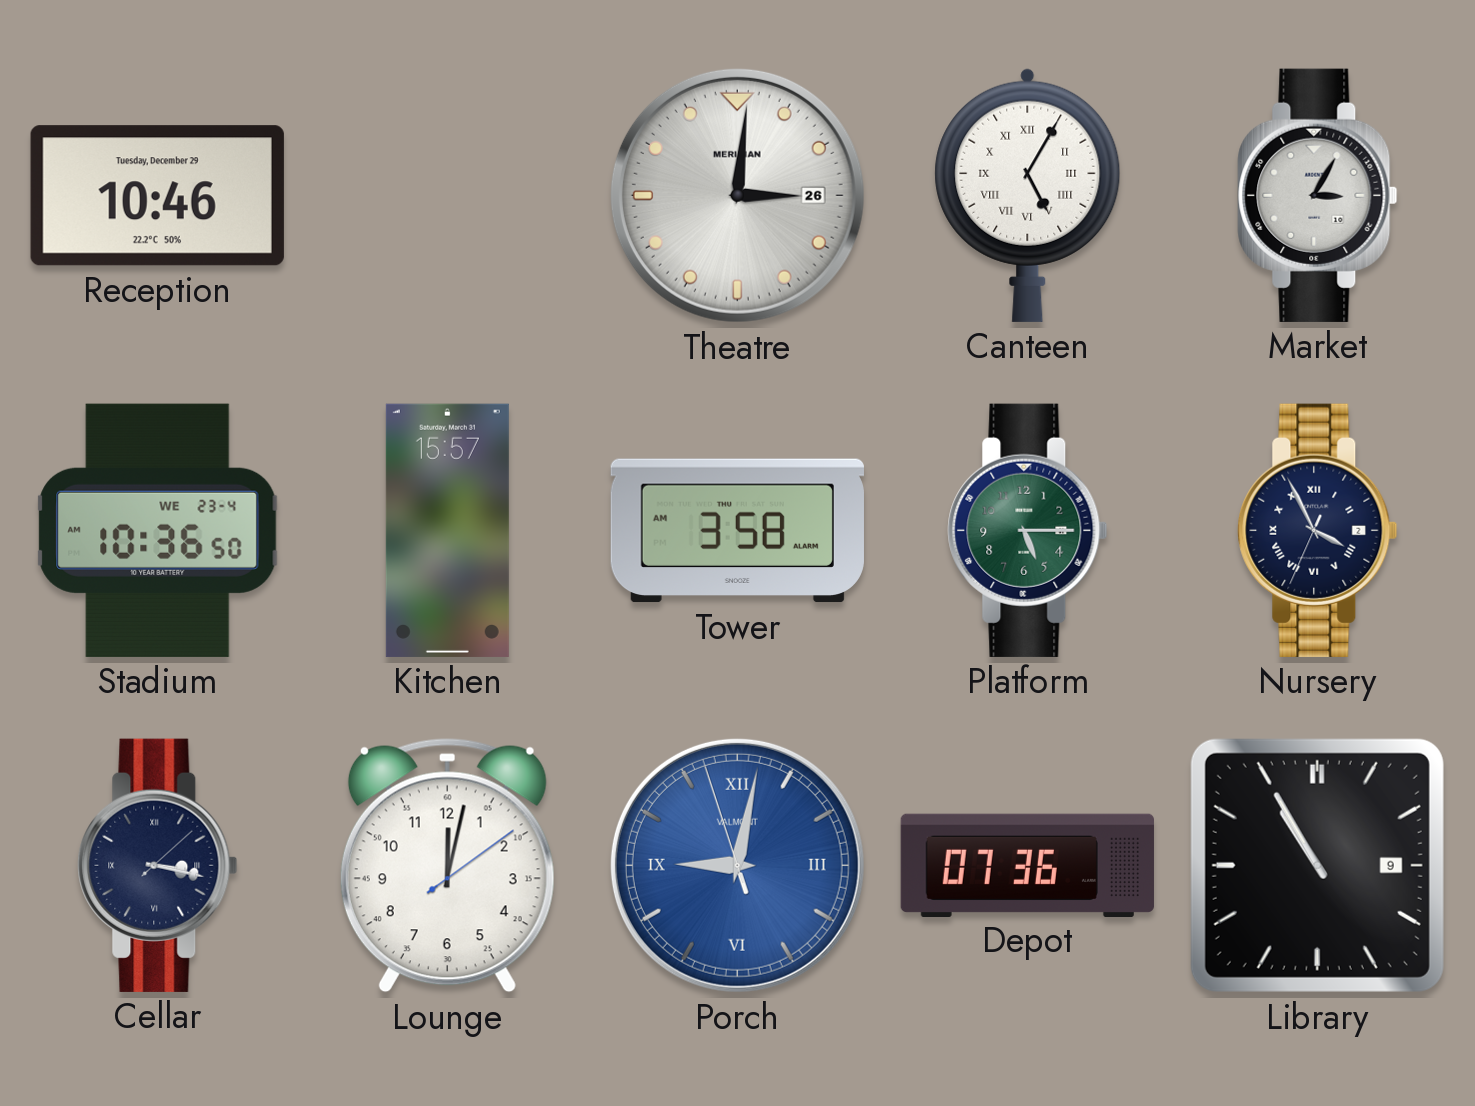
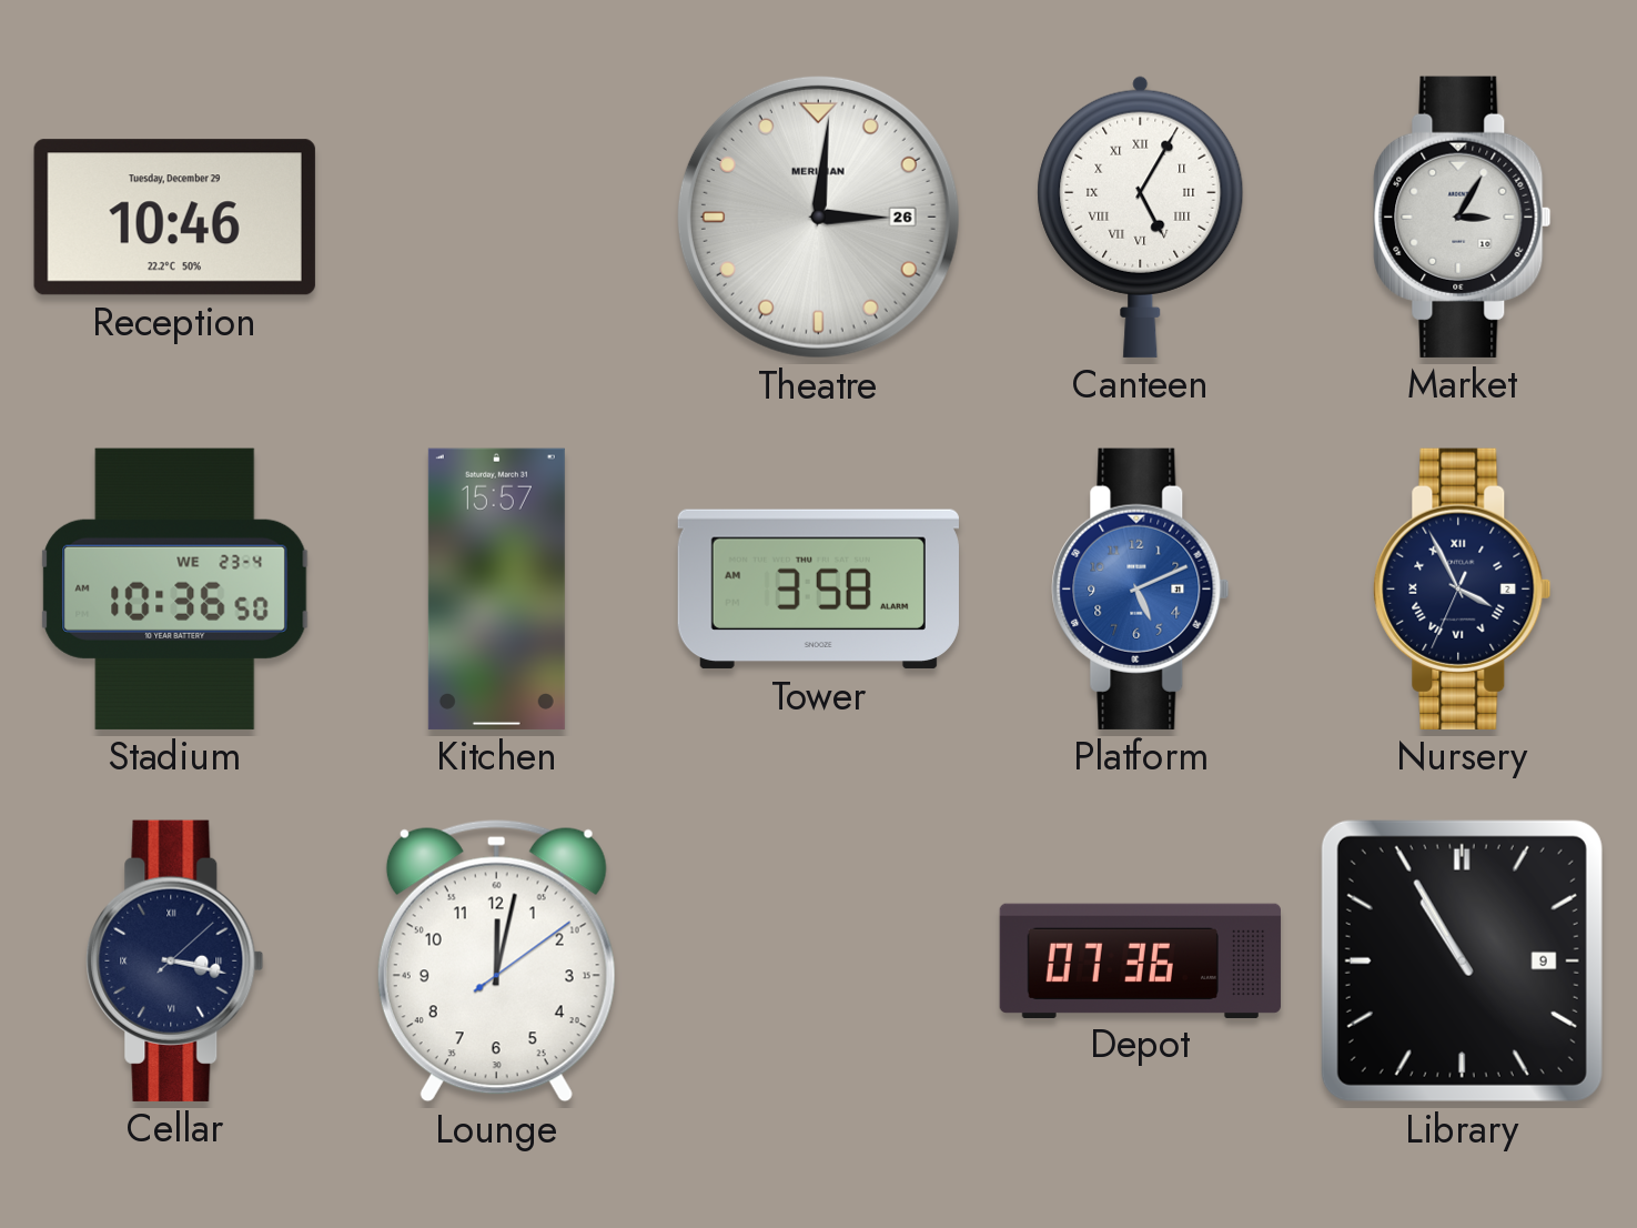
Platform: 5:15 -> 5:11 (1141, 588)
Platform dial: green -> blue (1141, 588)
Porch: 9:01 -> none (737, 865)
